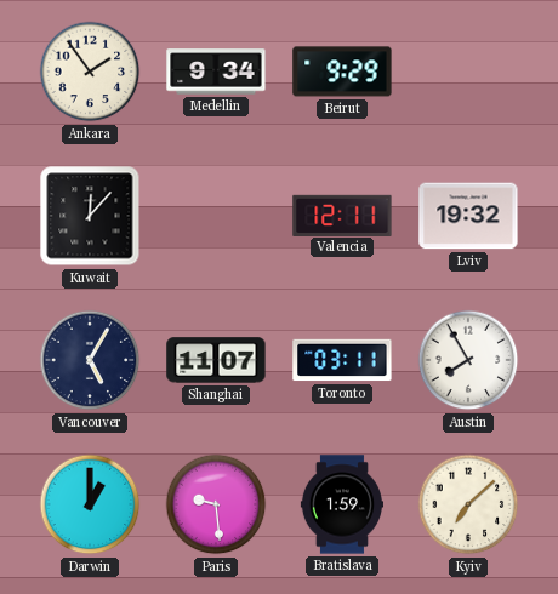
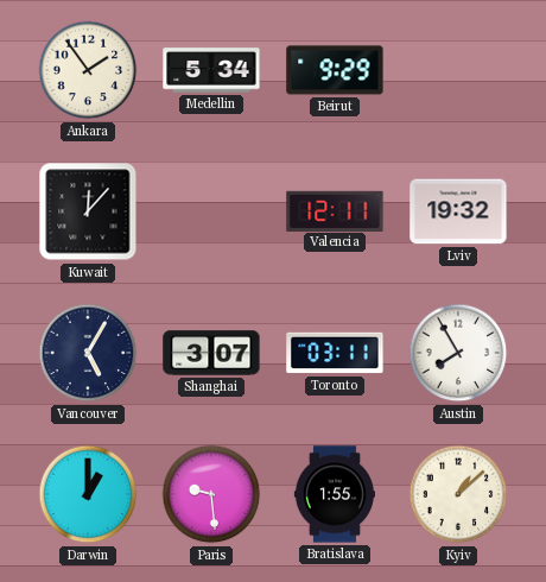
Medellin: 9:34 -> 5:34 (211, 70)
Shanghai: 11:07 -> 3:07 (211, 353)
Bratislava: 1:59 -> 1:55 (334, 494)
Kyiv: 7:08 -> 1:08 (458, 494)
